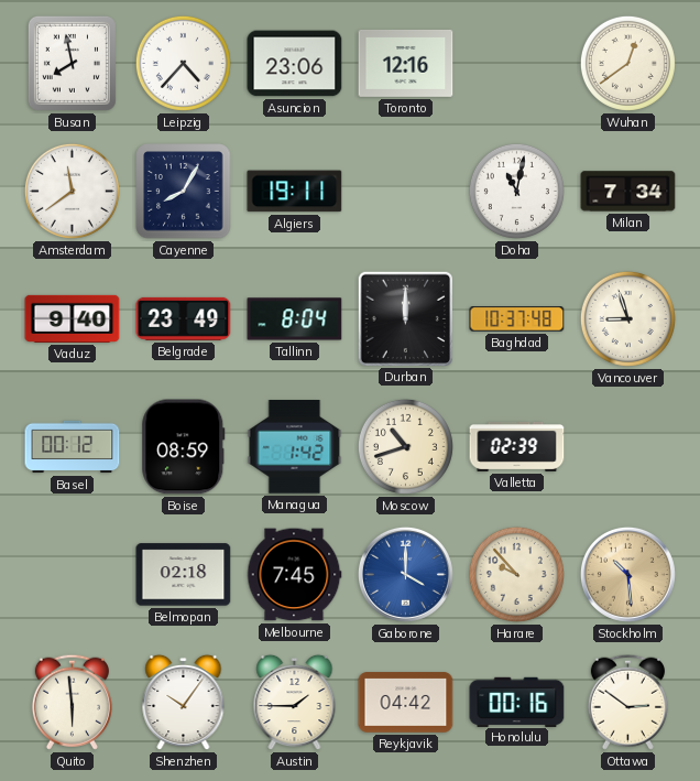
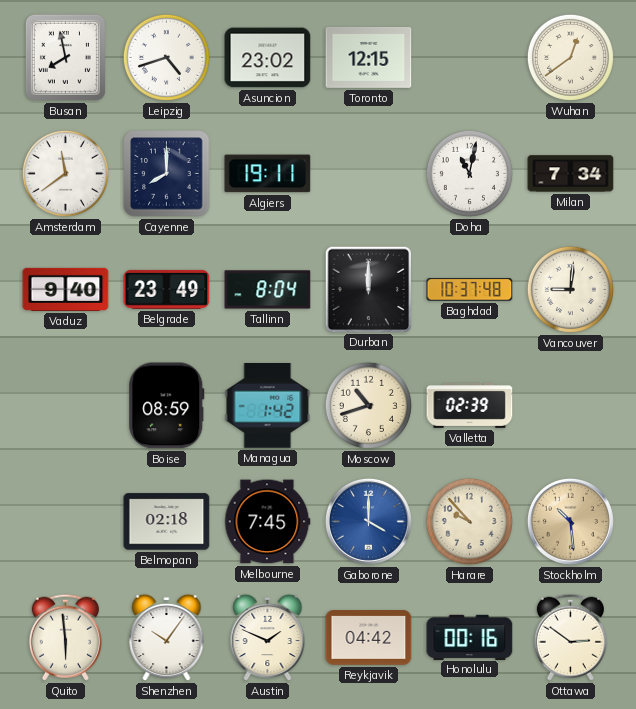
Leipzig: 4:37 -> 4:42 (166, 57)
Asuncion: 23:06 -> 23:02 (268, 58)
Toronto: 12:16 -> 12:15 (369, 57)
Cayenne: 8:05 -> 8:00 (167, 174)
Vancouver: 8:57 -> 9:01 (570, 289)
Basel: 00:12 -> none (73, 447)
Austin: 1:45 -> 1:49 (268, 638)
